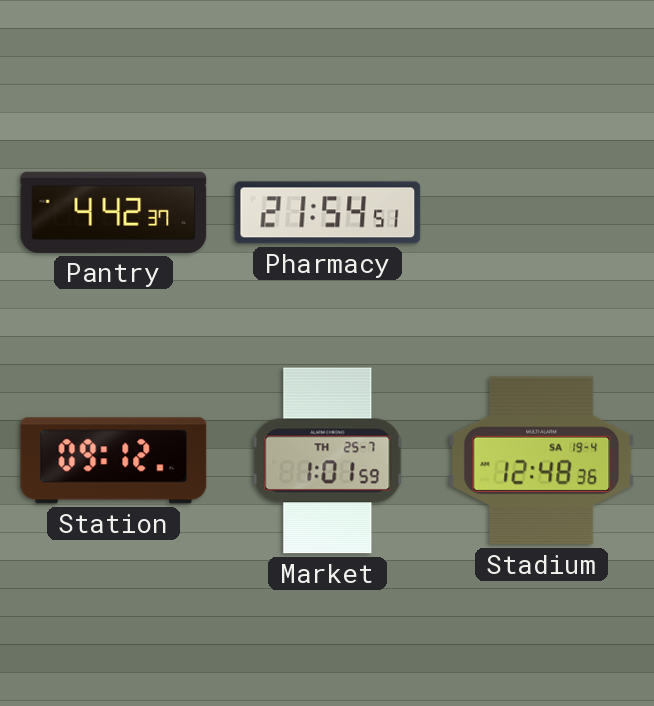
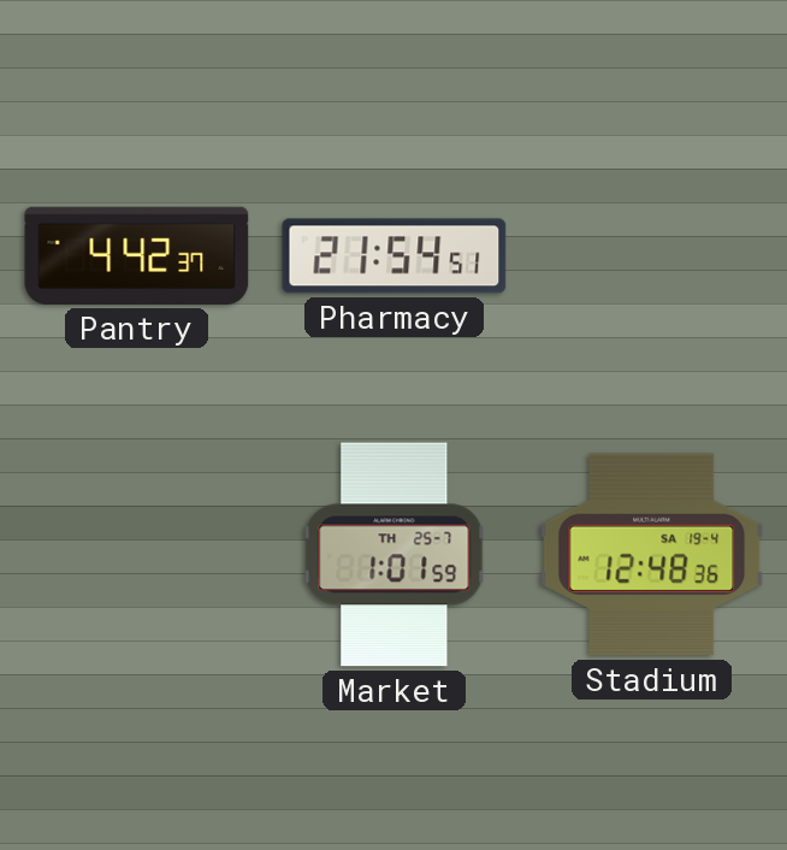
Station: 09:12 -> none (114, 461)
